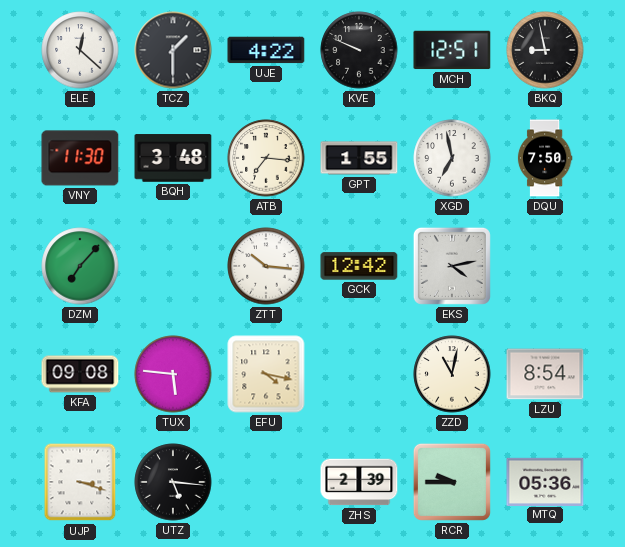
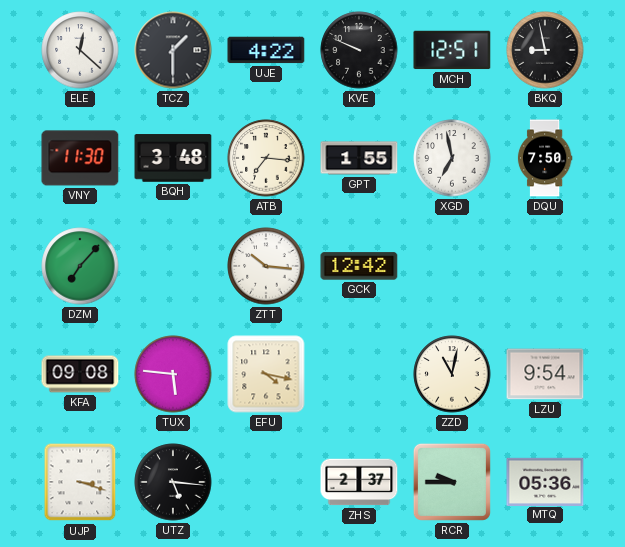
EKS: 4:13 -> none (452, 266)
LZU: 8:54 -> 9:54 (545, 374)
ZHS: 2:39 -> 2:37 (359, 482)
